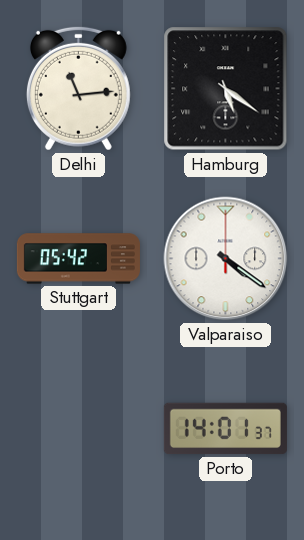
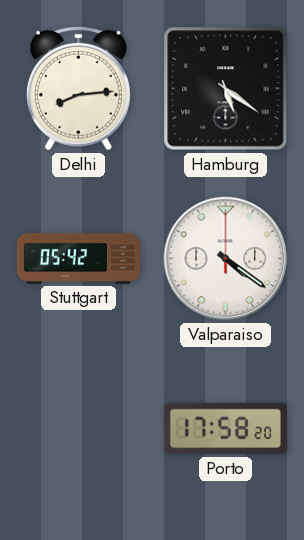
Delhi: 11:14 -> 8:14 (78, 88)
Porto: 14:01 -> 17:58 (225, 429)
